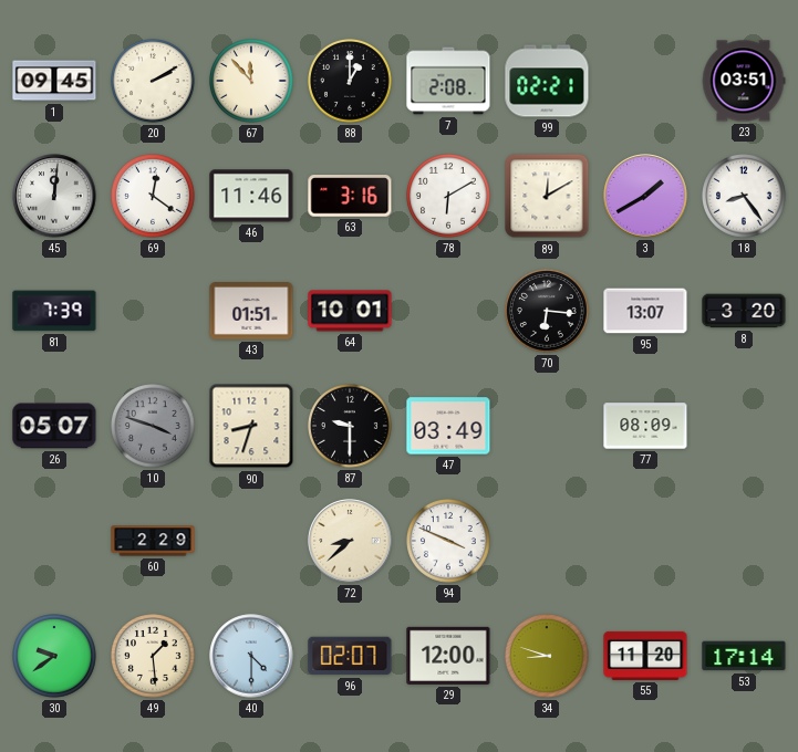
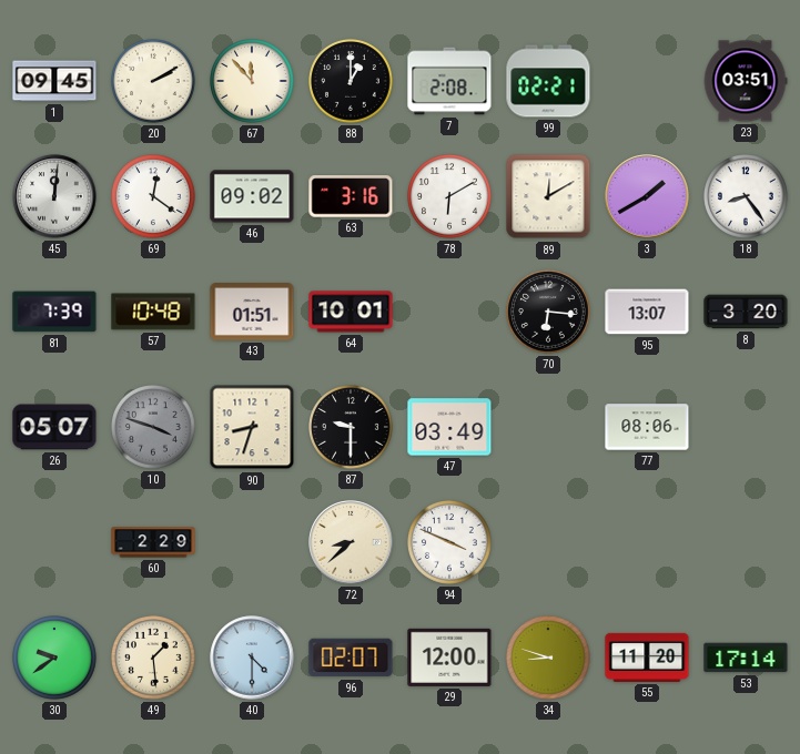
46: 11:46 -> 09:02 (252, 196)
57: none -> 10:48 (153, 312)
77: 08:09 -> 08:06 (647, 427)
